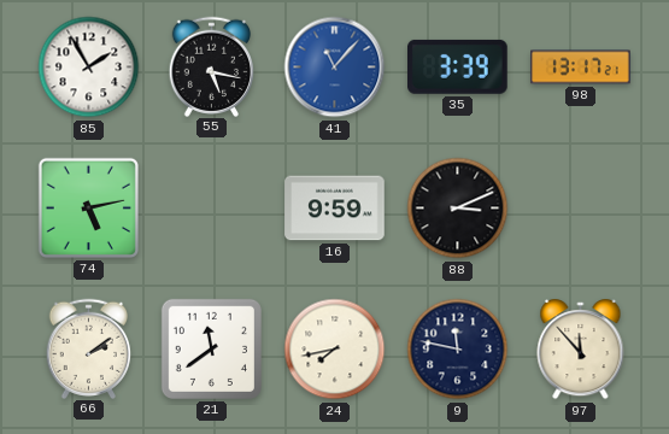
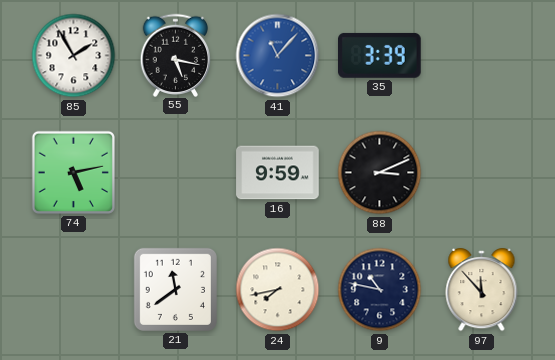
98: 13:17 -> none (581, 68)
66: 2:09 -> none (89, 348)
9: 11:47 -> 10:47 (380, 290)
